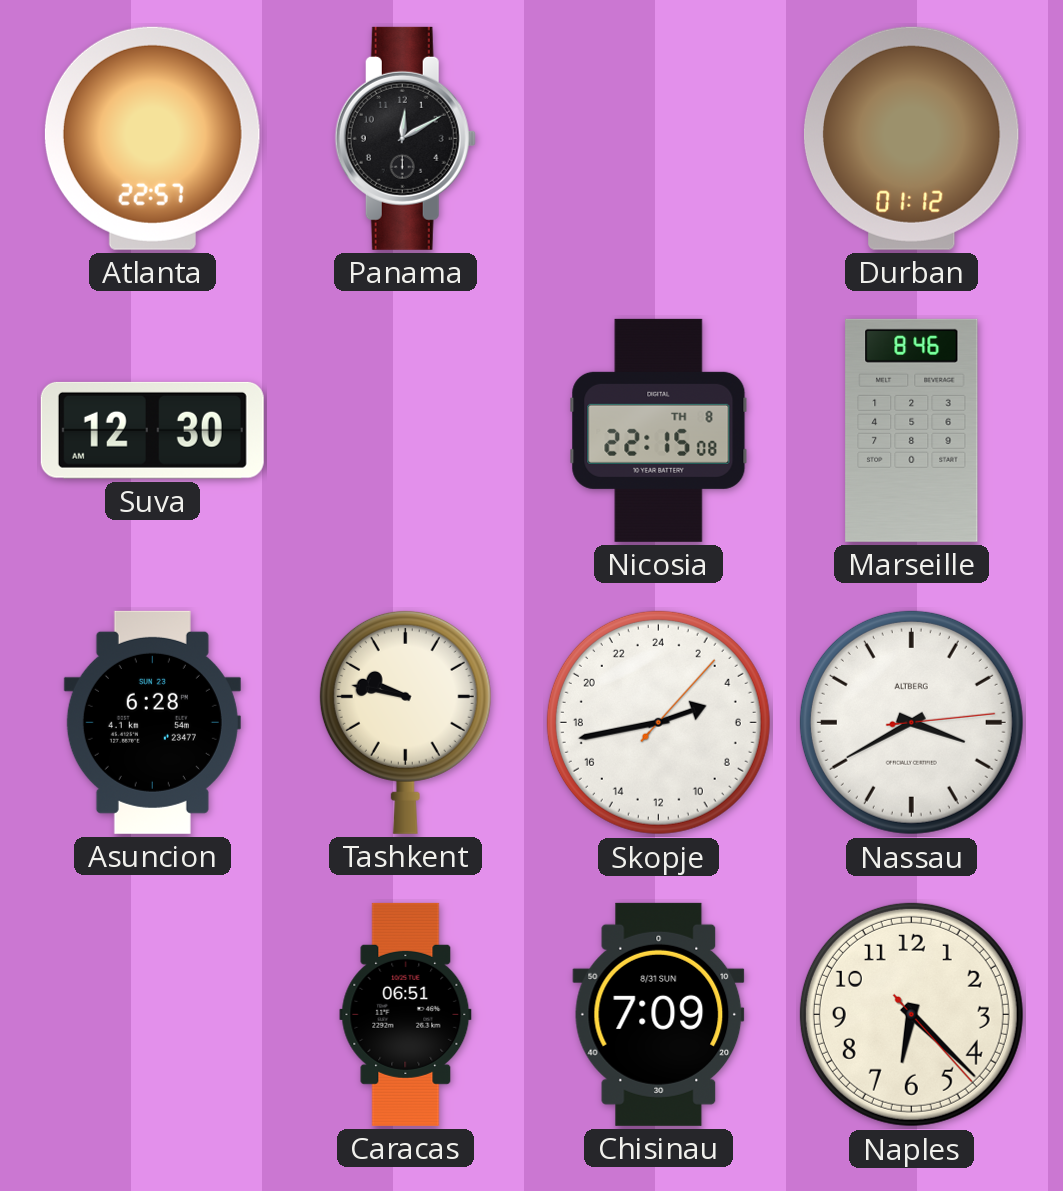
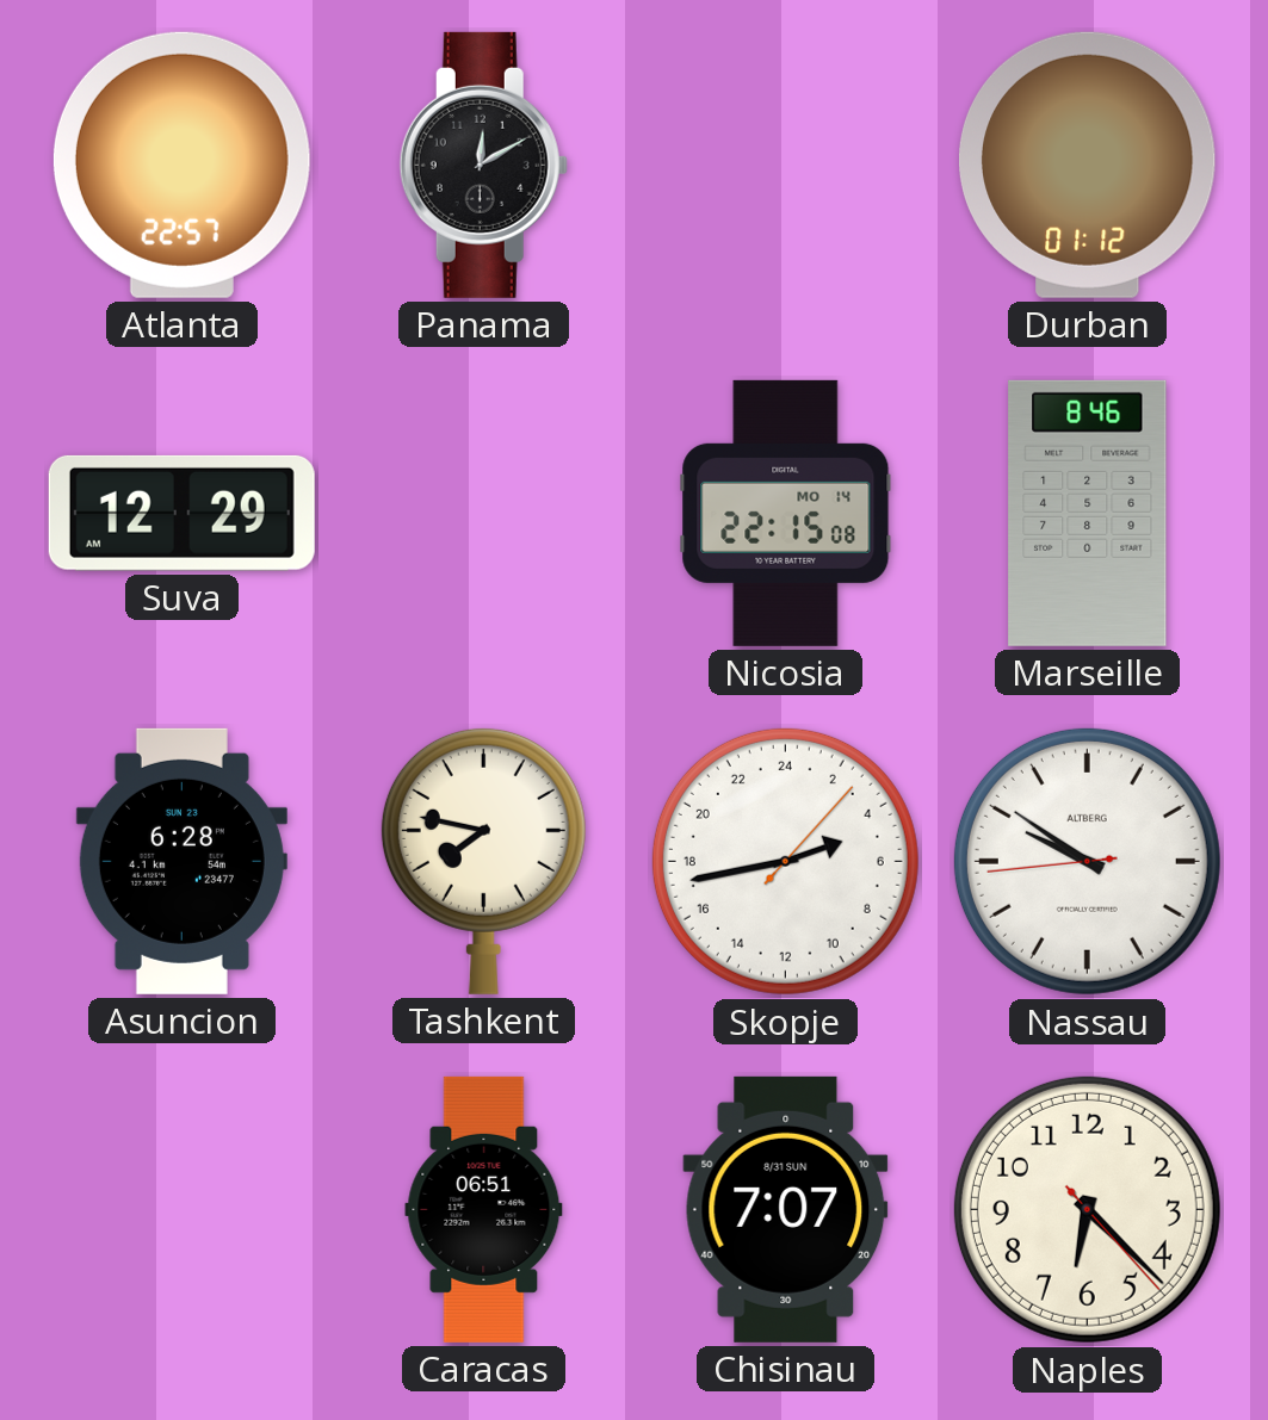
Suva: 12:30 -> 12:29 (181, 513)
Nicosia date: TH 8 -> MO 14 (786, 513)
Tashkent: 9:47 -> 7:47 (483, 861)
Nassau: 3:40 -> 9:50 (1087, 861)
Chisinau: 7:09 -> 7:07 (786, 1209)
